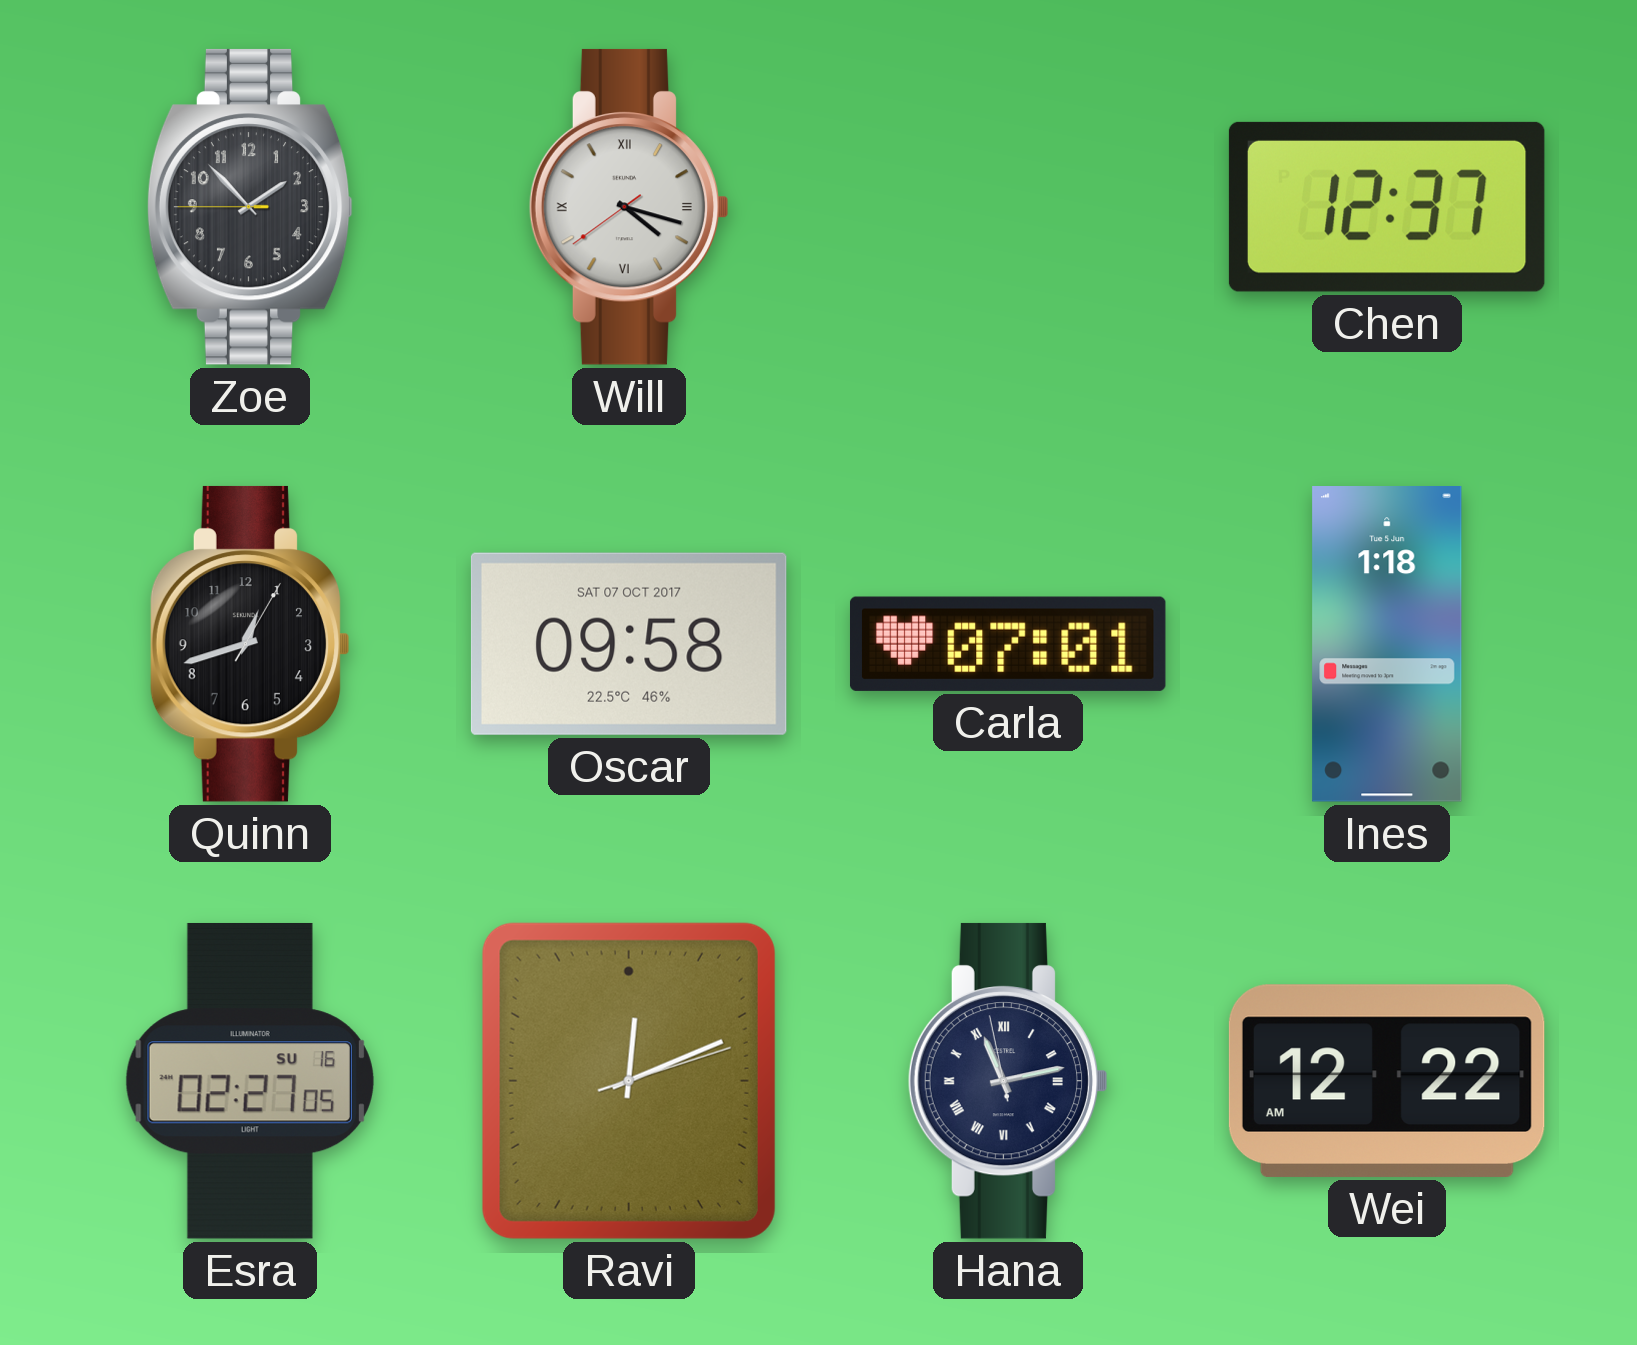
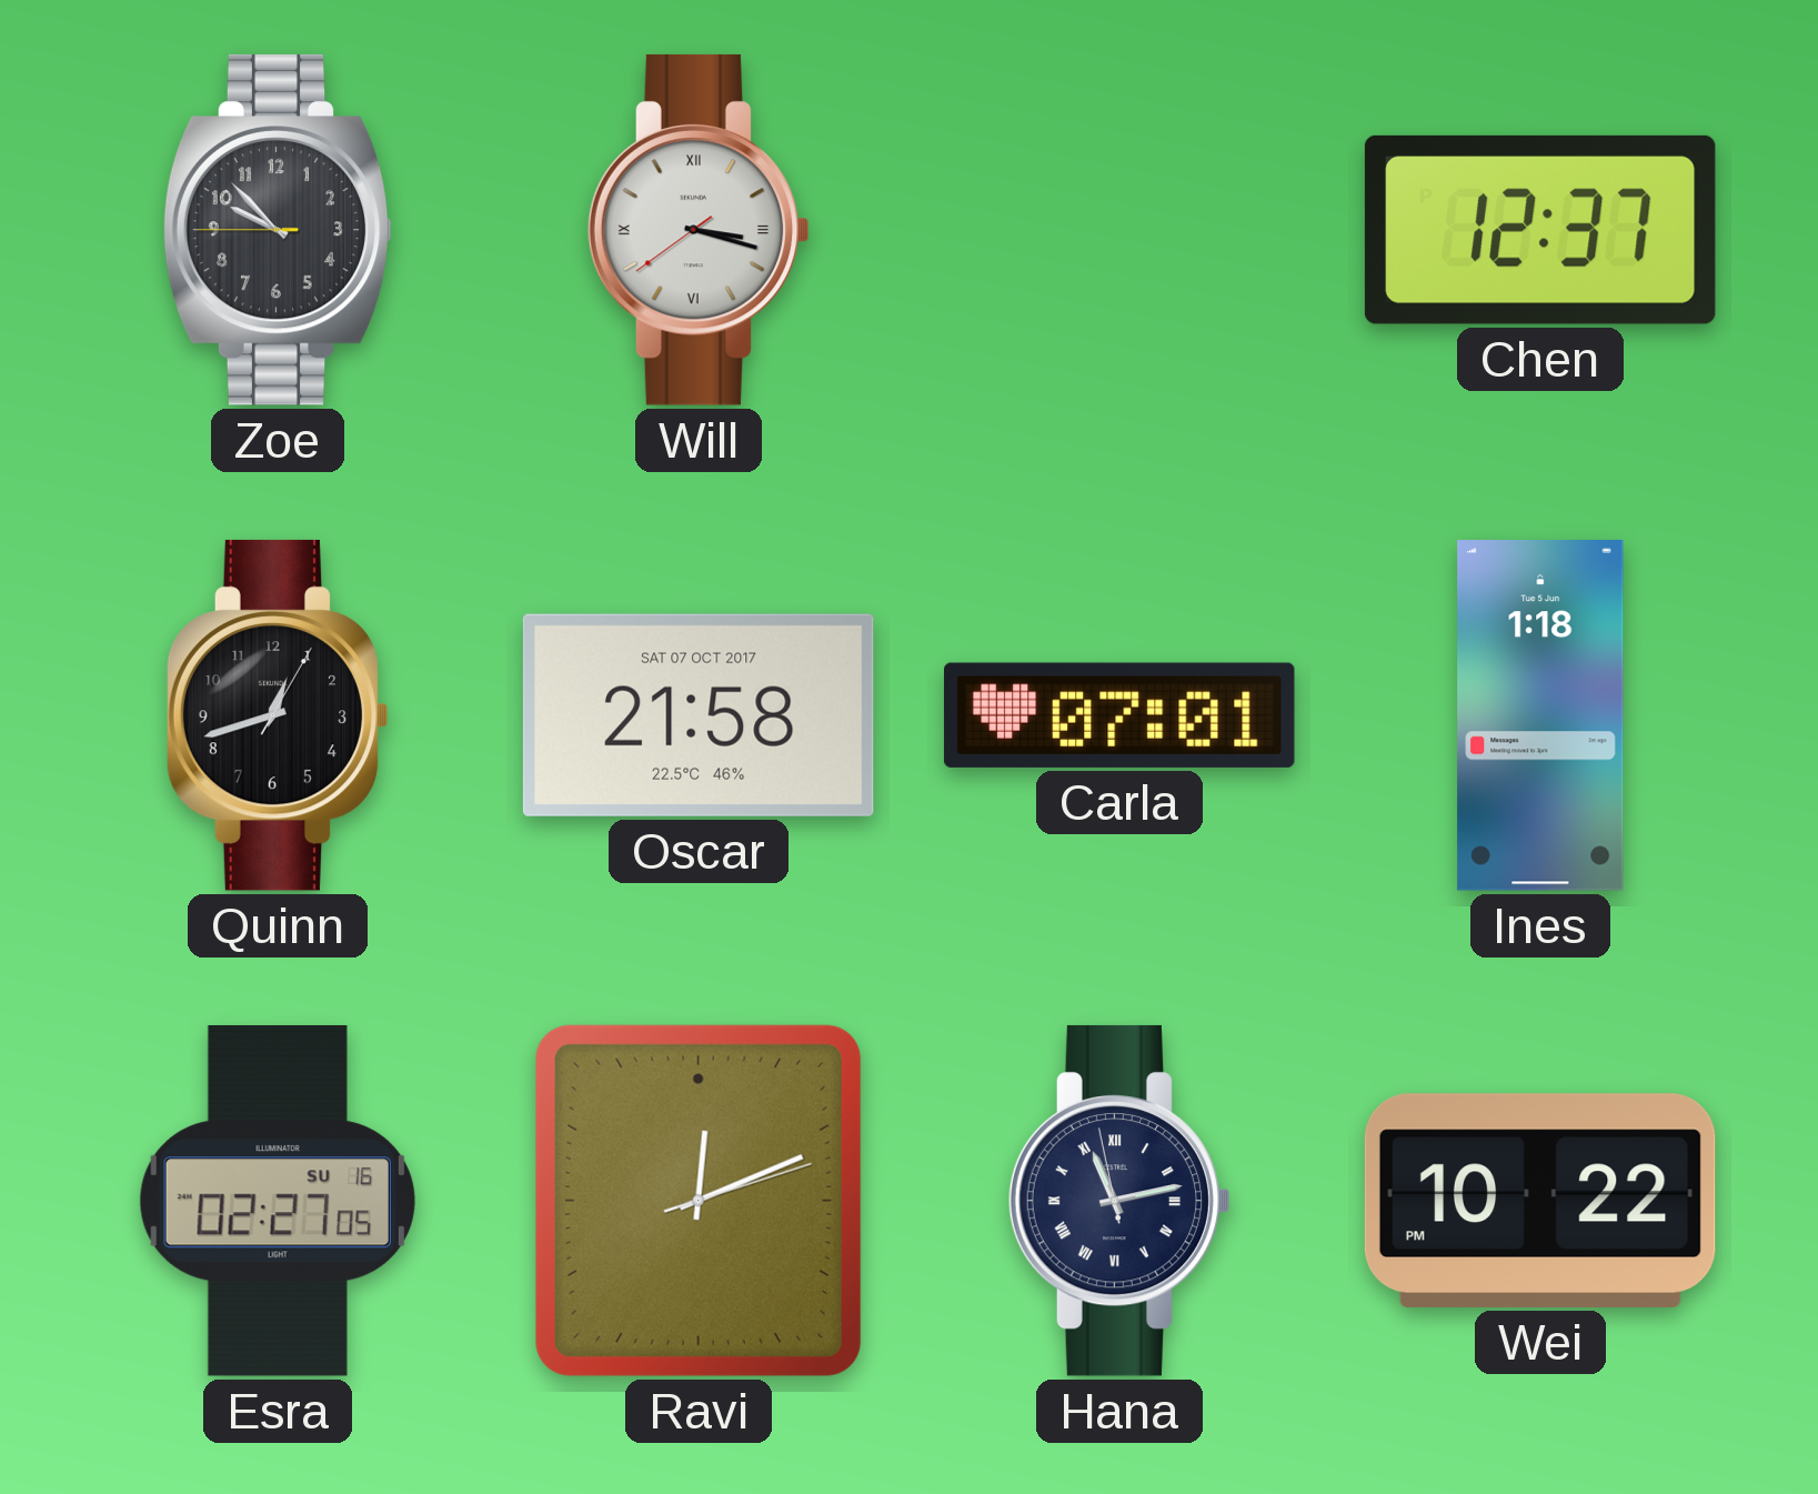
Zoe: 1:52 -> 9:52 (278, 230)
Will: 4:17 -> 3:17 (699, 230)
Oscar: 09:58 -> 21:58 (699, 715)
Wei: 12:22 -> 10:22 (1540, 1201)
